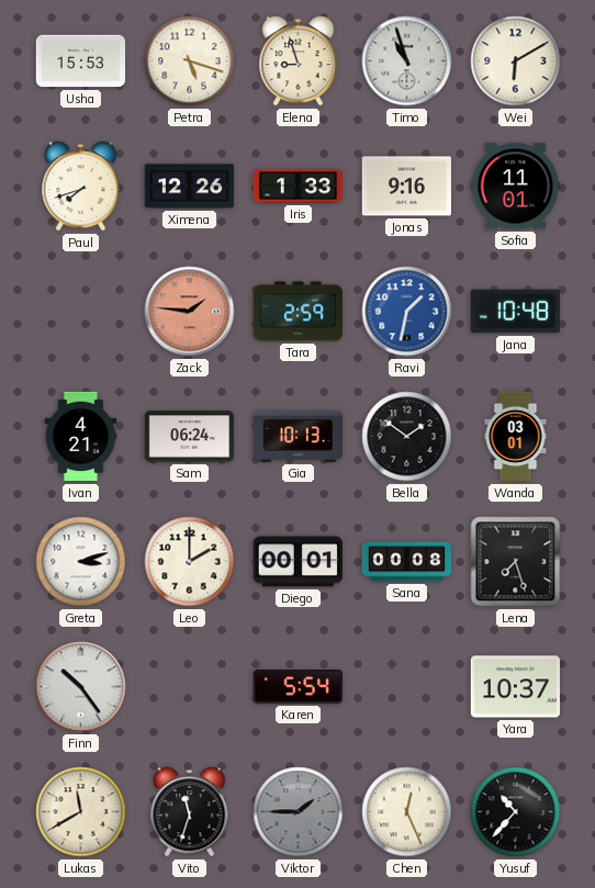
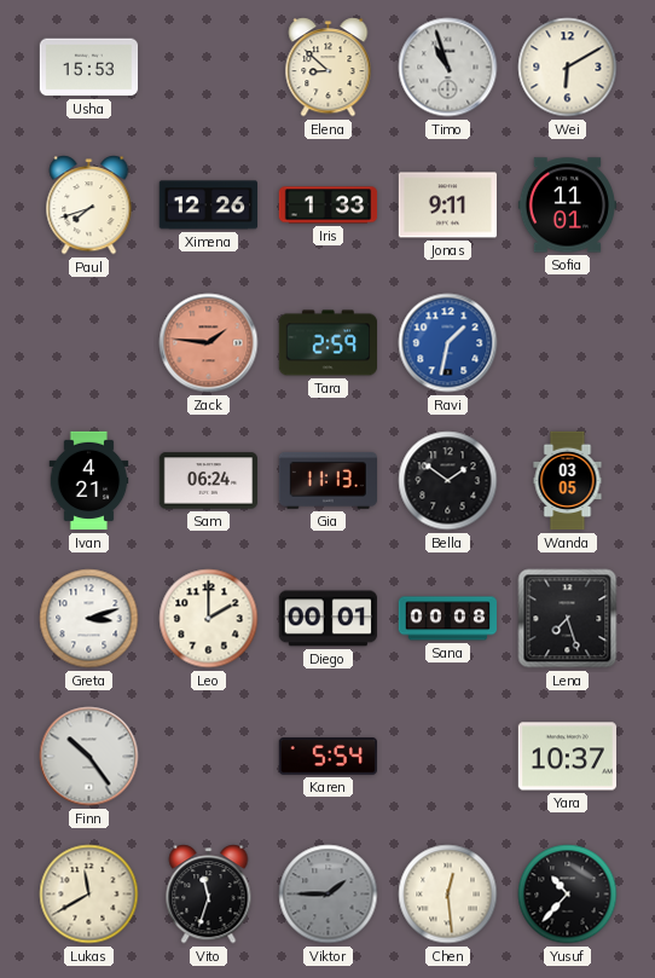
Petra: 5:18 -> none (190, 61)
Elena: 8:57 -> 8:52 (329, 68)
Jonas: 9:16 -> 9:11 (447, 206)
Jana: 10:48 -> none (515, 312)
Gia: 10:13 -> 11:13 (327, 480)
Wanda: 03:01 -> 03:05 (568, 481)
Chen: 12:26 -> 12:29 (448, 895)
